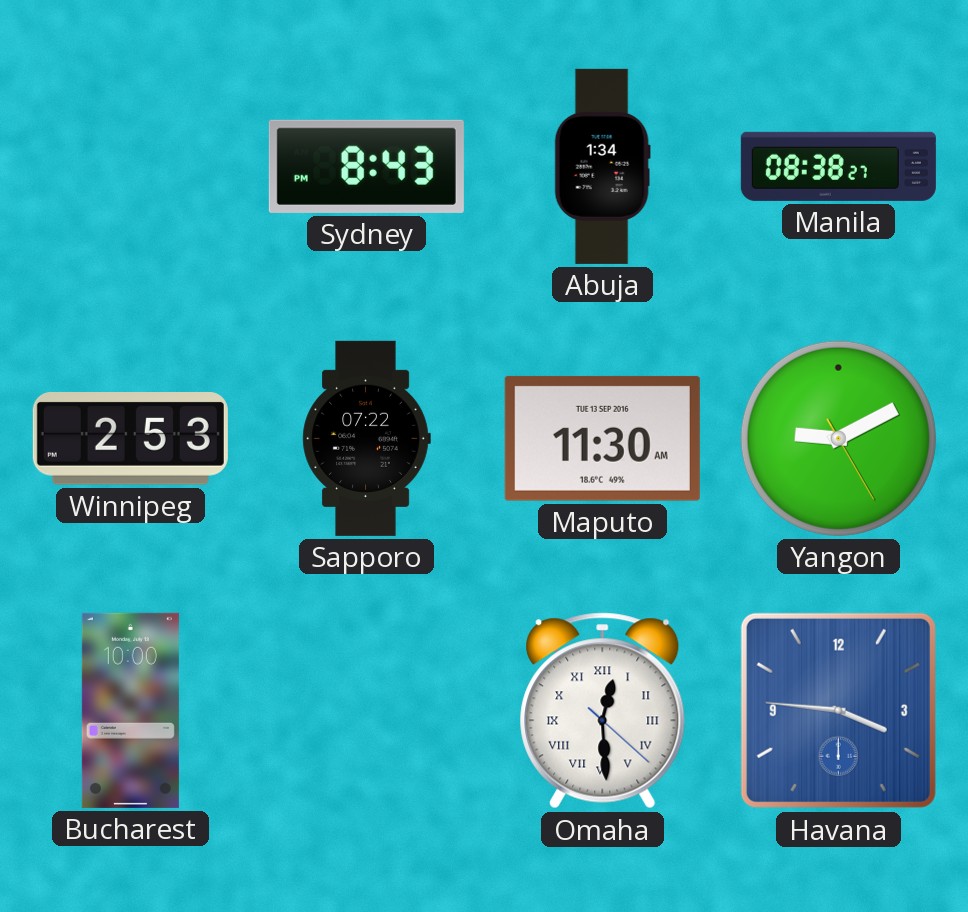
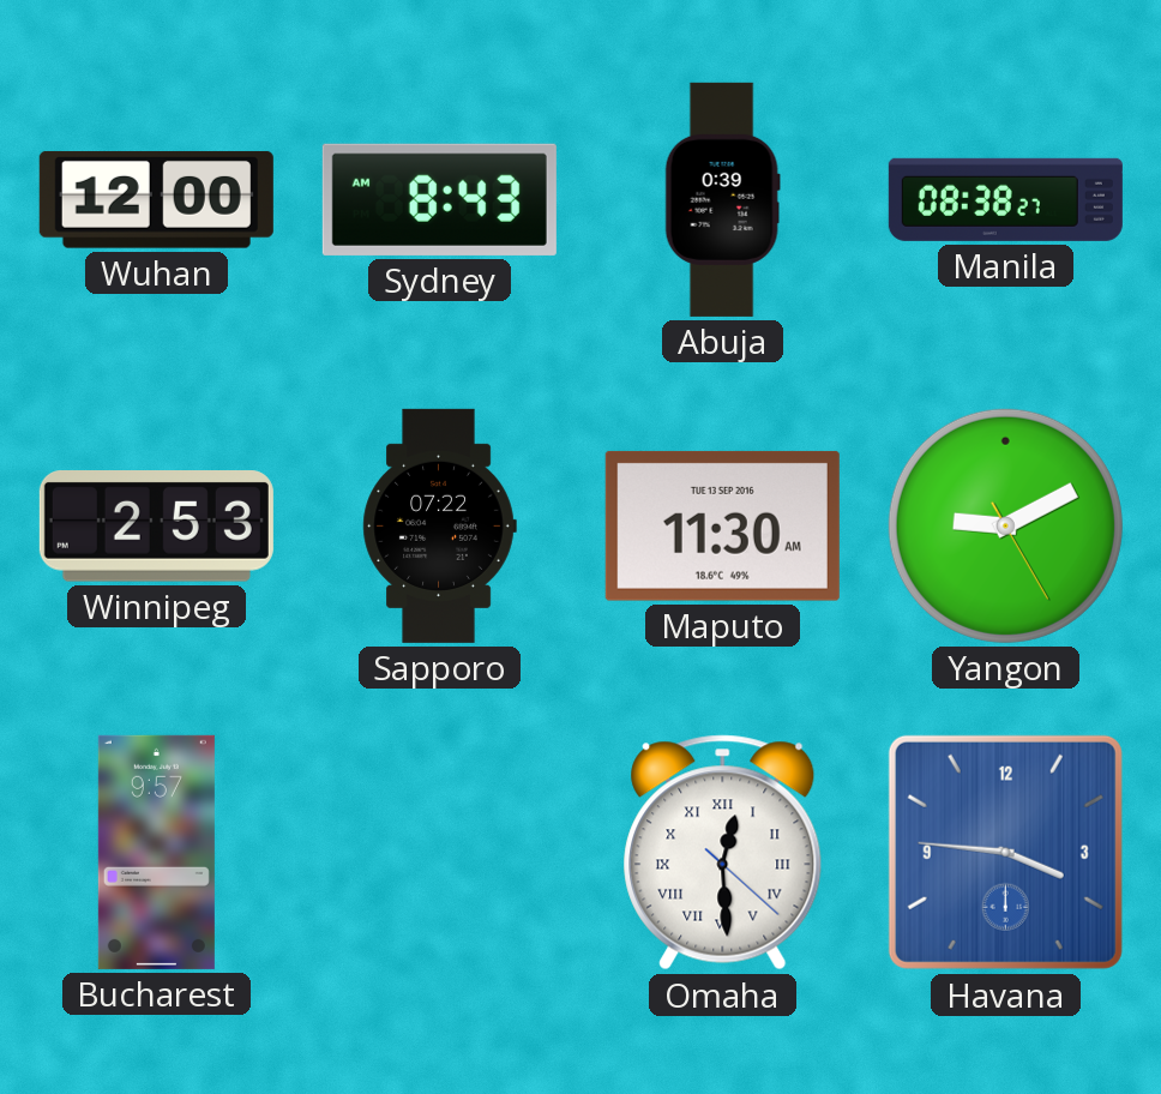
Wuhan: none -> 12:00 (156, 199)
Sydney: 8:43 PM -> 8:43 AM (439, 199)
Abuja: 1:34 -> 0:39 (722, 199)
Bucharest: 10:00 -> 9:57 (156, 852)
